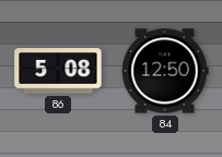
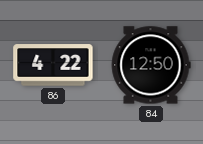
86: 5:08 -> 4:22 (53, 65)
